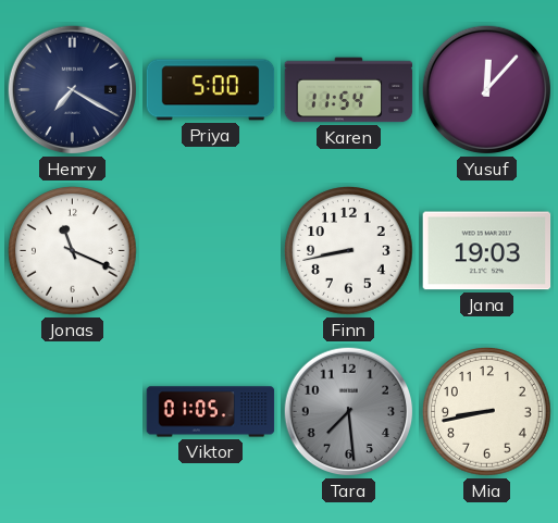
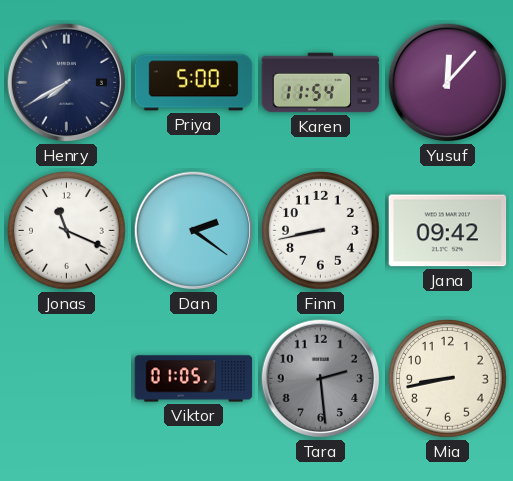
Henry: 7:20 -> 7:40 (67, 83)
Dan: none -> 2:21 (194, 231)
Jana: 19:03 -> 09:42 (448, 231)
Tara: 7:29 -> 2:29 (321, 379)
